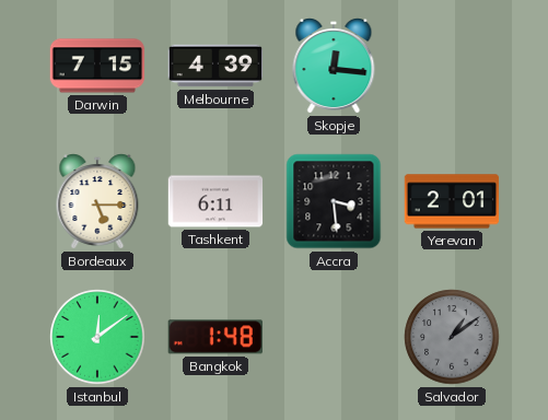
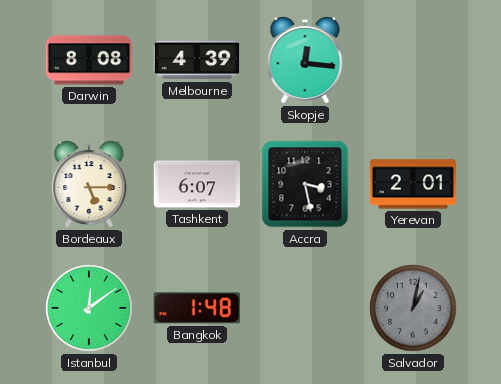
Darwin: 7:15 -> 8:08 (89, 60)
Tashkent: 6:11 -> 6:07 (197, 184)
Accra: 3:29 -> 3:28 (305, 184)
Salvador: 1:09 -> 1:02 (413, 308)
